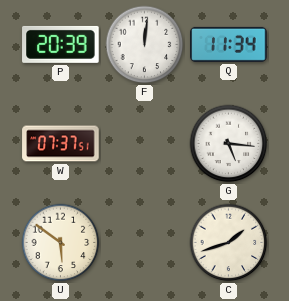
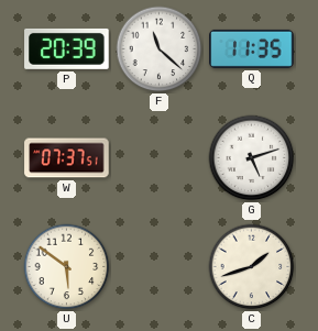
F: 12:01 -> 11:22 (160, 49)
Q: 11:34 -> 11:35 (252, 48)
G: 5:16 -> 5:12 (252, 158)
